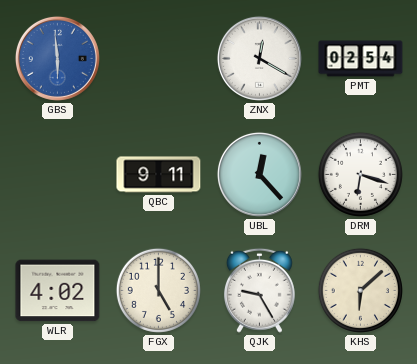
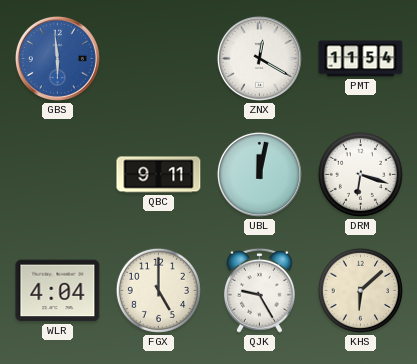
PMT: 02:54 -> 11:54 (361, 59)
UBL: 12:23 -> 12:02 (259, 174)
WLR: 4:02 -> 4:04 (58, 291)
